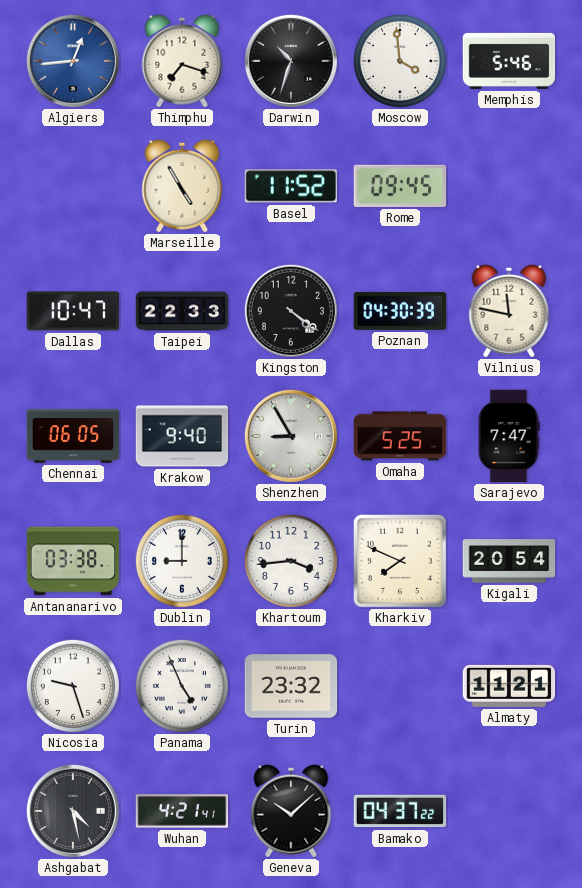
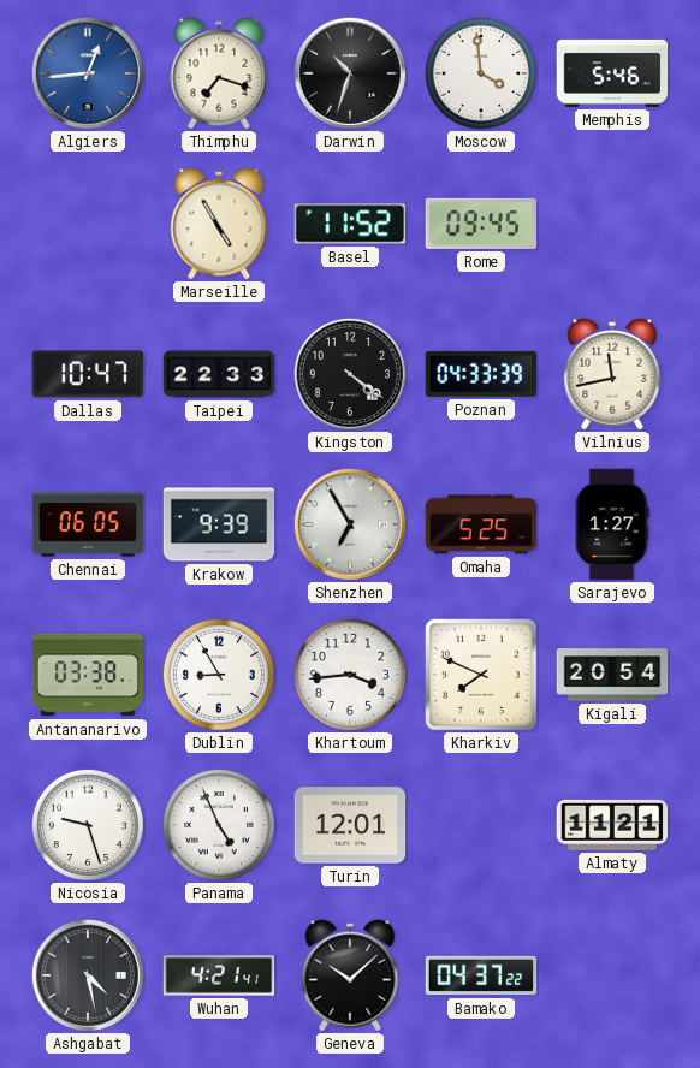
Poznan: 04:30 -> 04:33 (481, 374)
Vilnius: 11:47 -> 11:43 (612, 374)
Krakow: 9:40 -> 9:39 (219, 524)
Shenzhen: 8:55 -> 6:55 (350, 524)
Sarajevo: 7:47 -> 1:27 (612, 524)
Dublin: 9:00 -> 8:55 (219, 675)
Turin: 23:32 -> 12:01 (350, 825)
